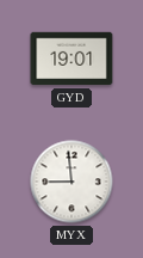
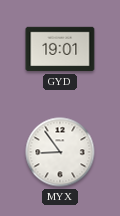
MYX: 8:59 -> 8:54 (60, 152)
